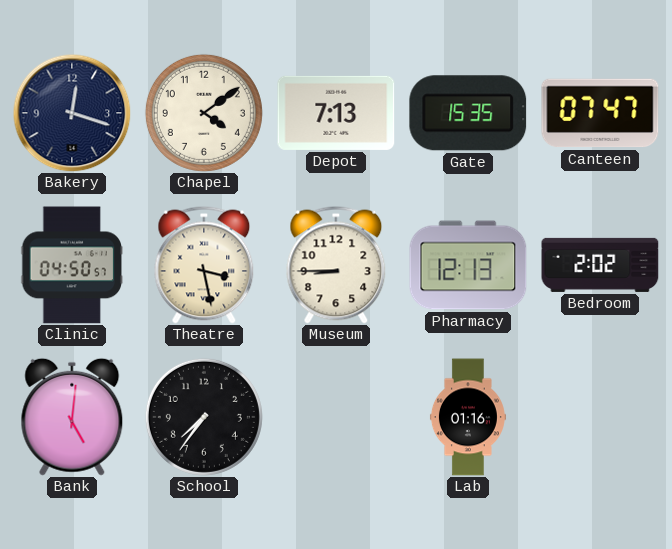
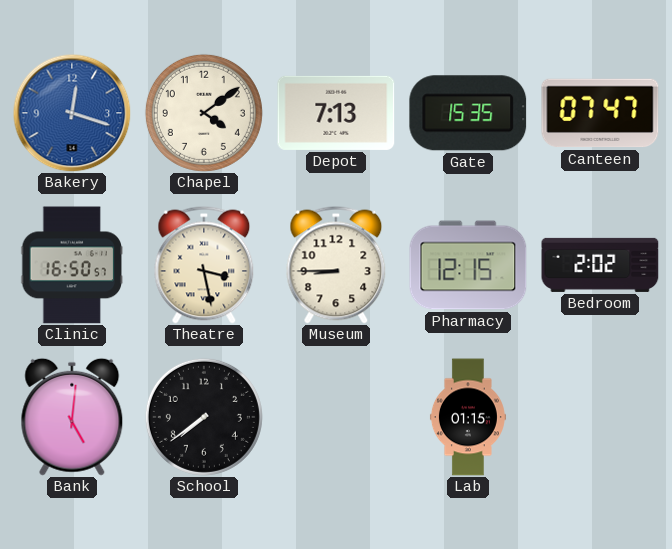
Bakery dial: navy -> blue (72, 113)
Clinic: 04:50 -> 16:50 (71, 265)
Pharmacy: 12:13 -> 12:15 (468, 265)
School: 7:36 -> 7:39 (204, 417)
Lab: 01:16 -> 01:15 (468, 417)
